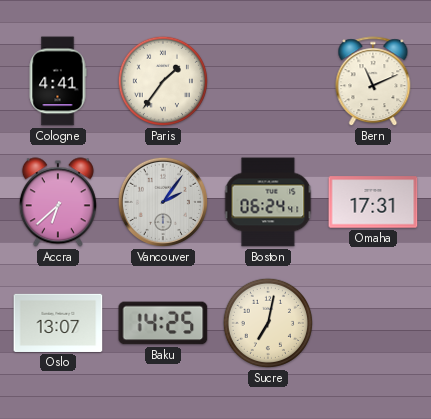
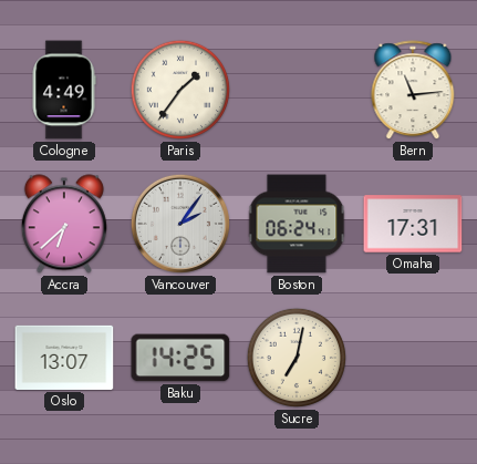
Cologne: 4:41 -> 4:49 (64, 90)
Bern: 11:11 -> 11:14 (413, 91)
